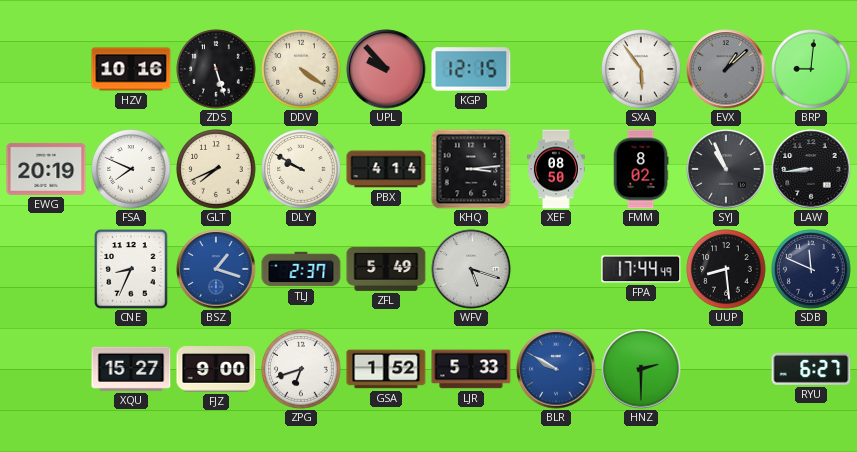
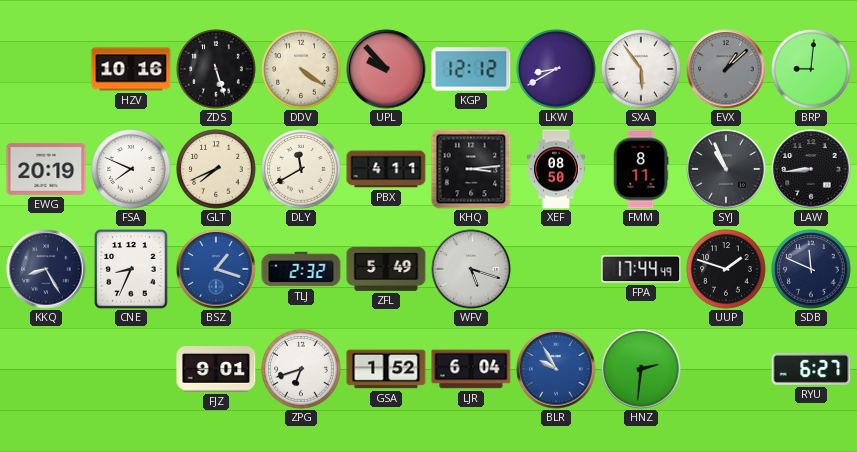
KGP: 12:15 -> 12:12 (471, 69)
LKW: none -> 8:40 (556, 69)
DLY: 9:50 -> 11:40 (301, 169)
PBX: 4:14 -> 4:11 (386, 169)
FMM: 8:02 -> 8:11 (641, 169)
KKQ: none -> 8:25 (46, 269)
TLJ: 2:37 -> 2:32 (301, 269)
UUP: 8:29 -> 1:48 (726, 269)
XQU: 15:27 -> none (131, 369)
FJZ: 9:00 -> 9:01 (216, 369)
LJR: 5:33 -> 6:04 (471, 369)
BLR: 9:50 -> 9:55 (556, 369)
HNZ: 2:30 -> 2:31 (641, 369)
